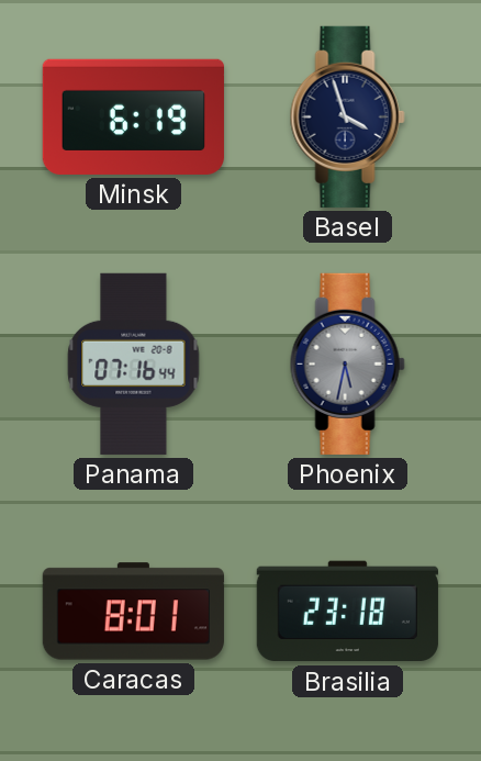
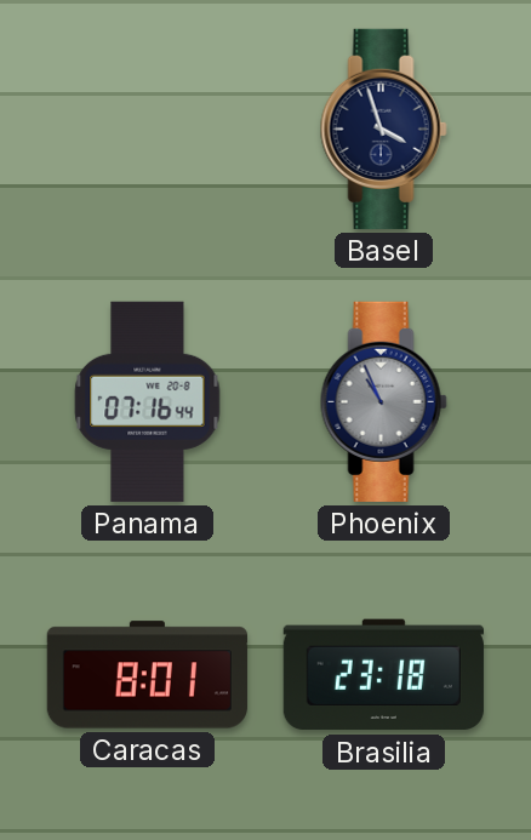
Minsk: 6:19 -> none (133, 116)
Phoenix: 5:32 -> 10:56 (383, 401)
